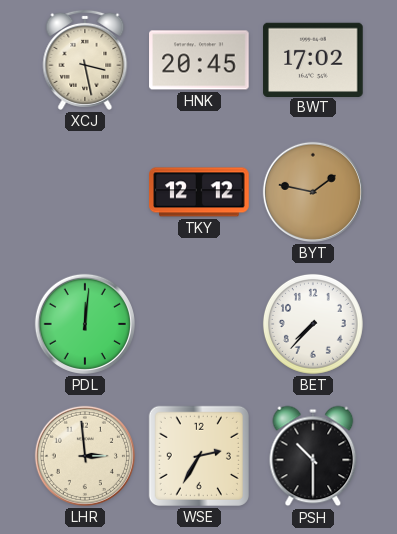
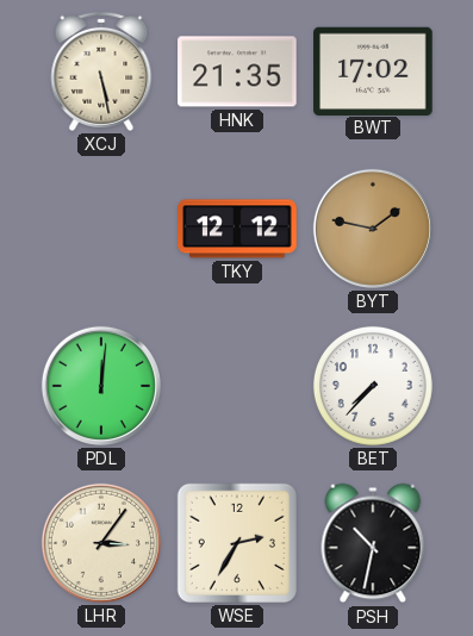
XCJ: 3:28 -> 5:28 (101, 71)
HNK: 20:45 -> 21:35 (237, 71)
LHR: 2:59 -> 3:06 (101, 543)
PSH: 10:30 -> 10:32 (373, 543)
